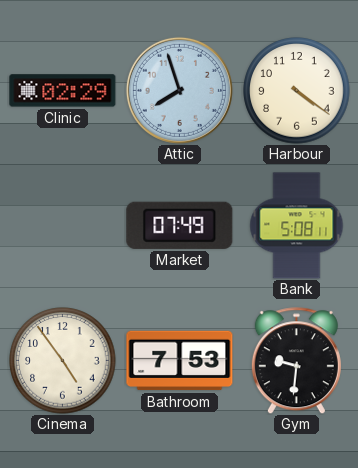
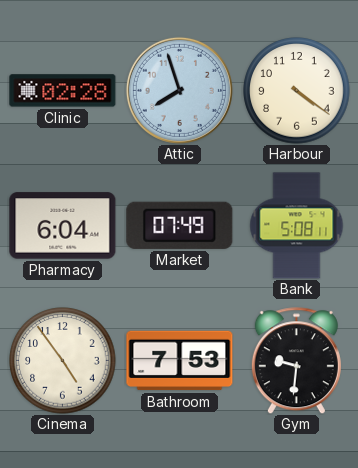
Clinic: 02:29 -> 02:28 (63, 91)
Pharmacy: none -> 6:04 (63, 226)
